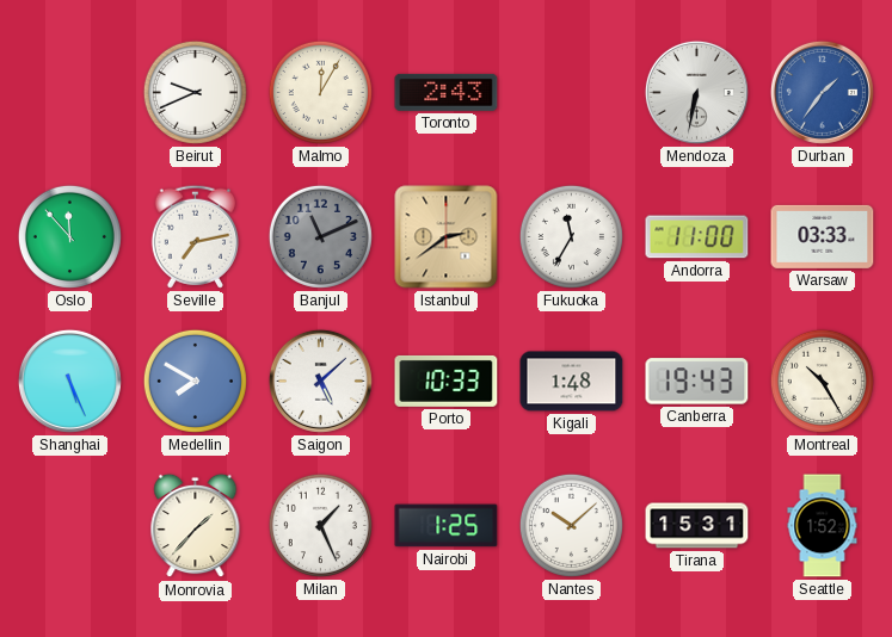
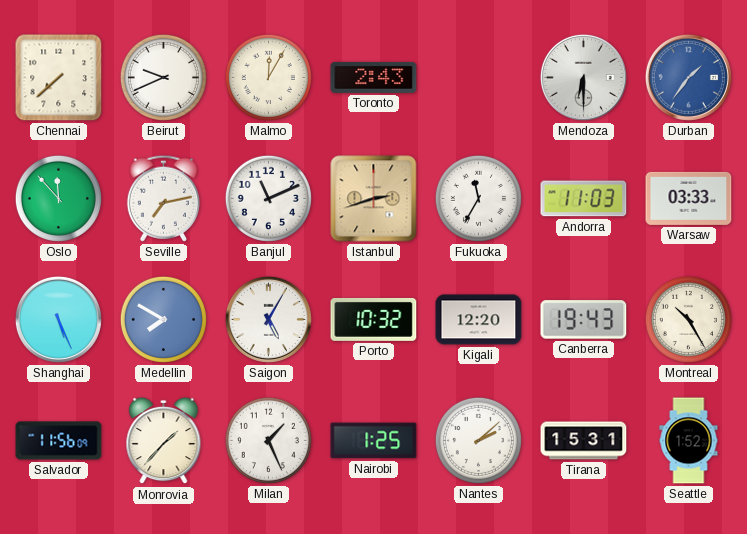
Chennai: none -> 7:38 (59, 78)
Mendoza: 6:32 -> 6:30 (583, 77)
Banjul dial: grey -> white (268, 198)
Istanbul: 2:39 -> 2:42 (374, 199)
Andorra: 11:00 -> 11:03 (584, 199)
Saigon: 5:08 -> 5:05 (268, 319)
Porto: 10:33 -> 10:32 (374, 319)
Kigali: 1:48 -> 12:20 (479, 320)
Salvador: none -> 11:56 (59, 441)
Nantes: 10:08 -> 2:08 (478, 440)
